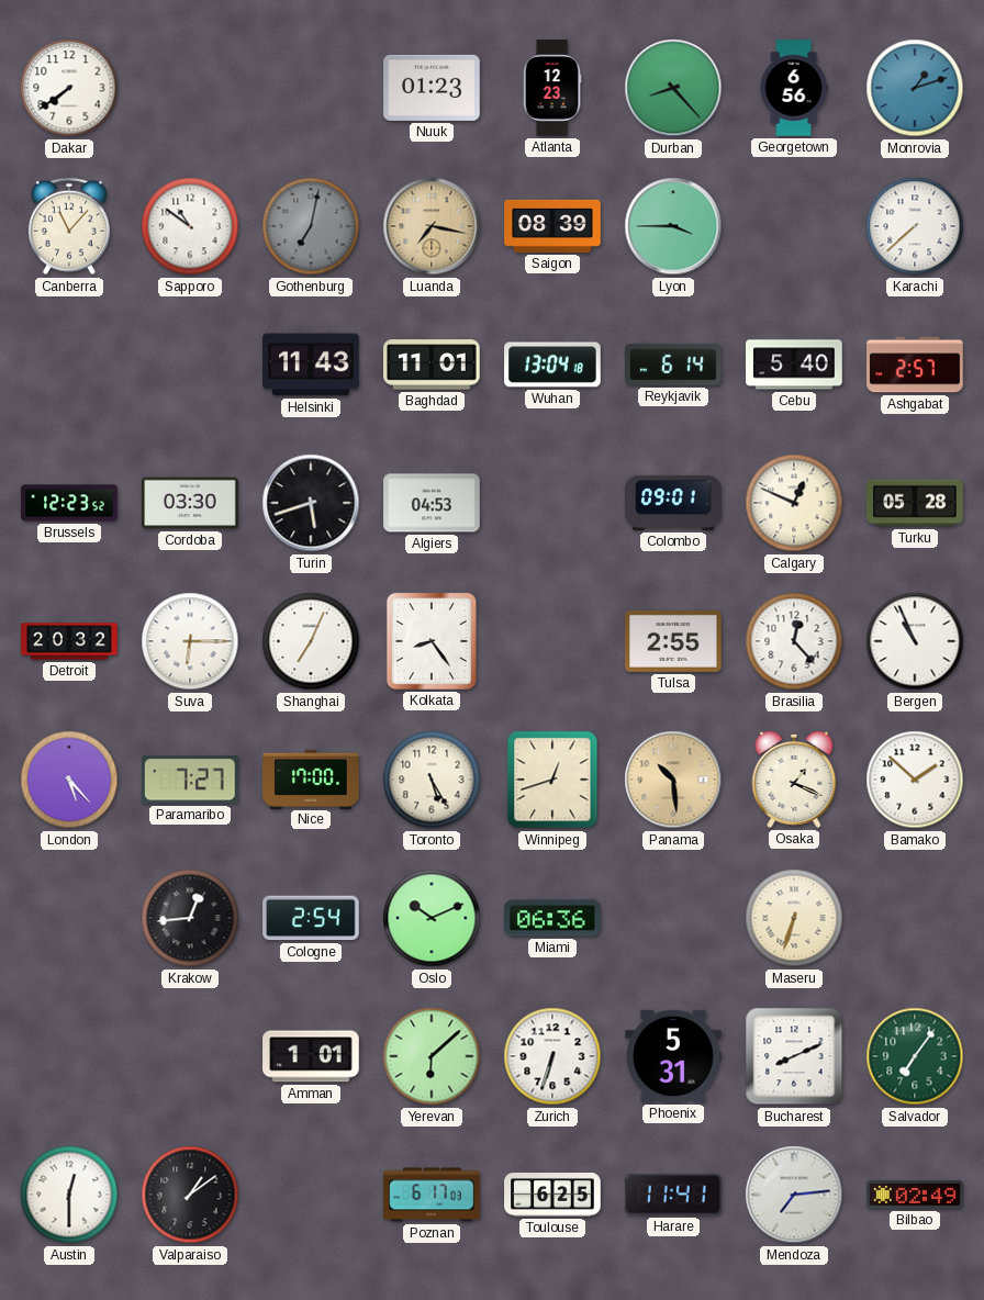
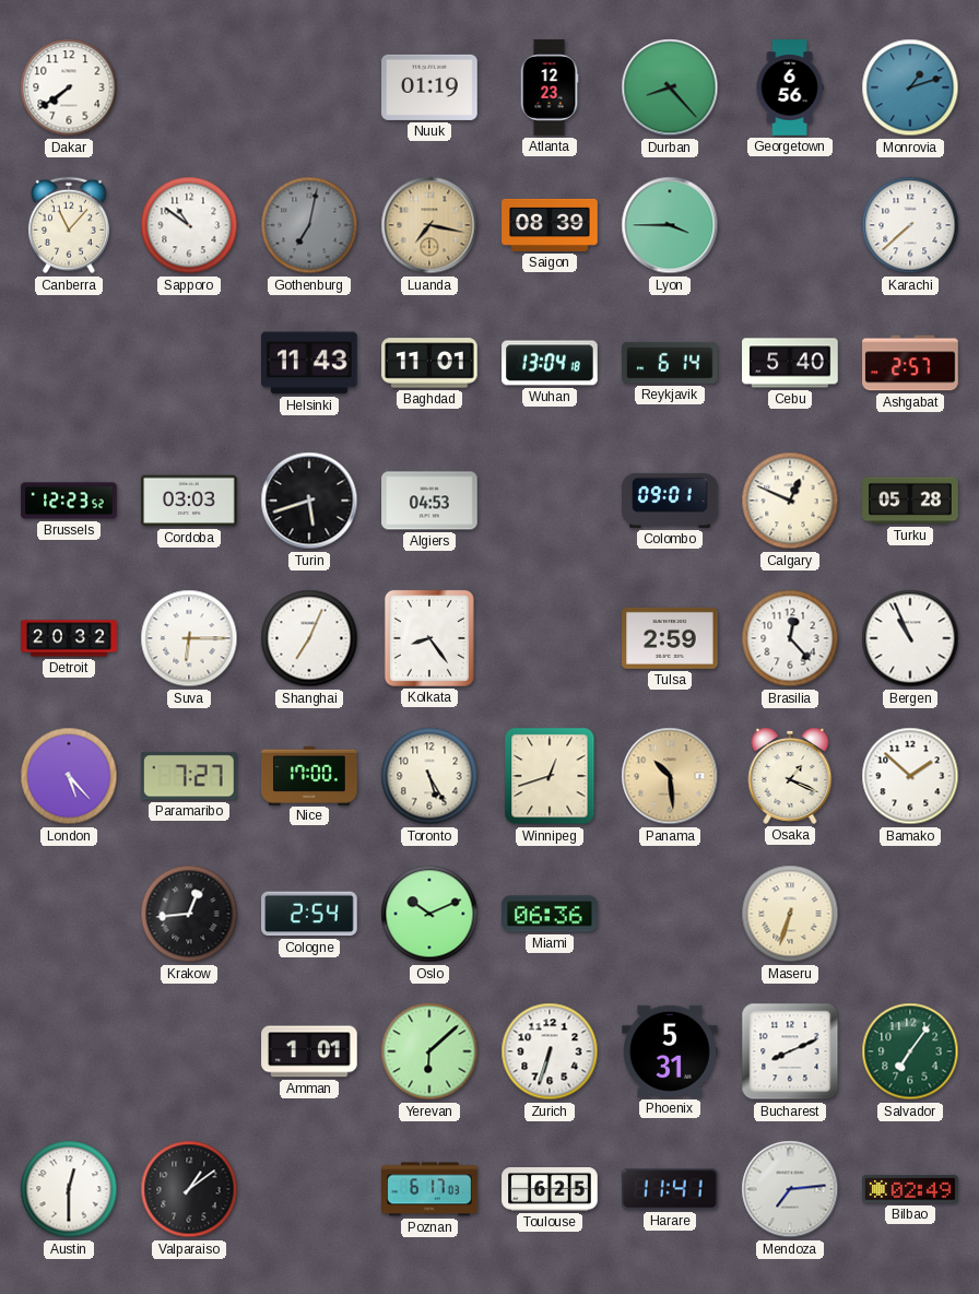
Nuuk: 01:23 -> 01:19 (429, 87)
Cordoba: 03:30 -> 03:03 (189, 501)
Tulsa: 2:55 -> 2:59 (670, 638)
